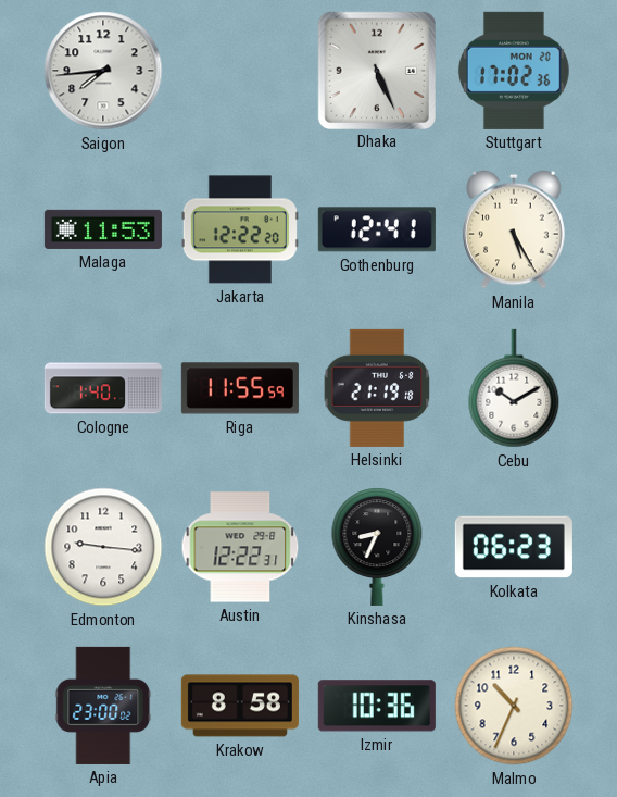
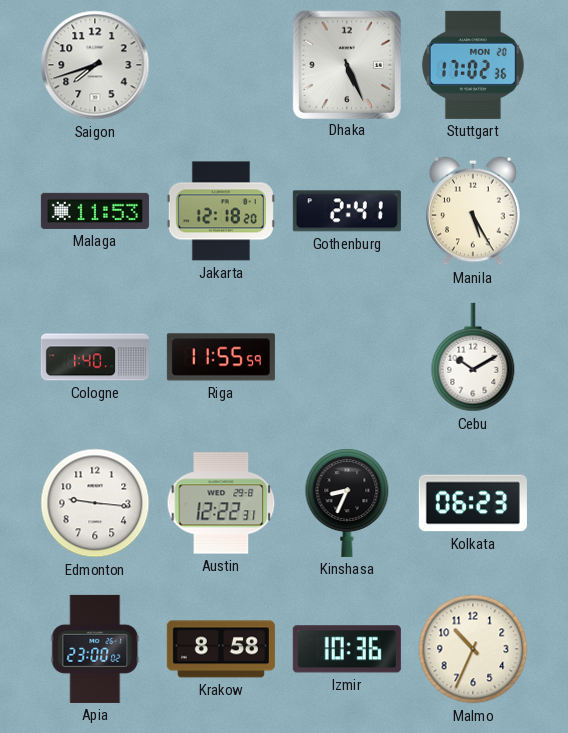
Saigon: 7:44 -> 7:42 (95, 65)
Jakarta: 12:22 -> 12:18 (221, 211)
Gothenburg: 12:41 -> 2:41 (347, 211)
Helsinki: 21:19 -> none (377, 388)
